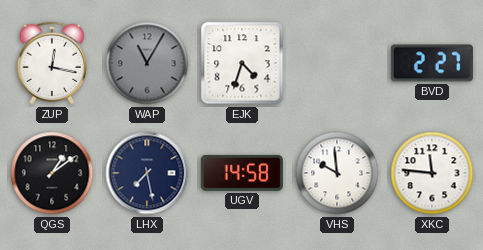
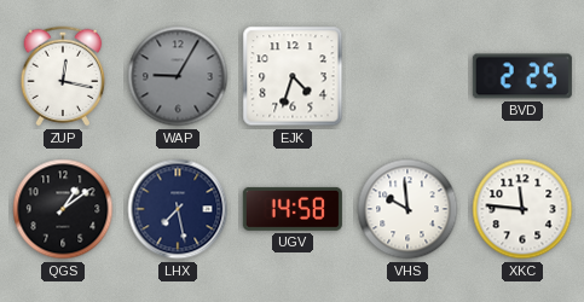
WAP: 11:05 -> 9:05 (178, 76)
BVD: 2:27 -> 2:25 (522, 76)
